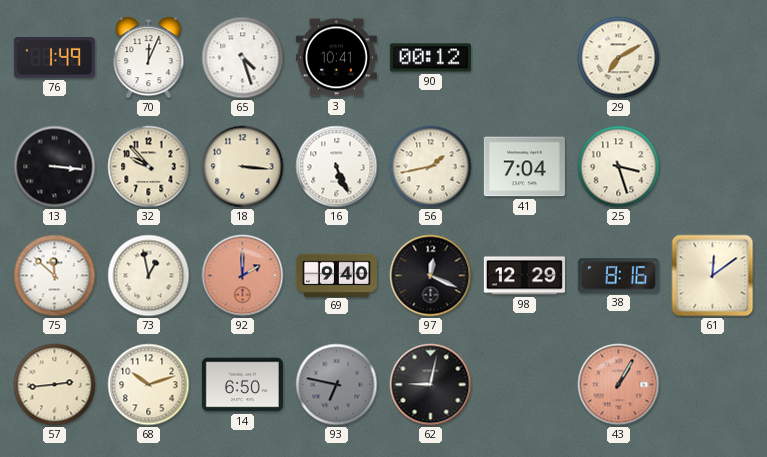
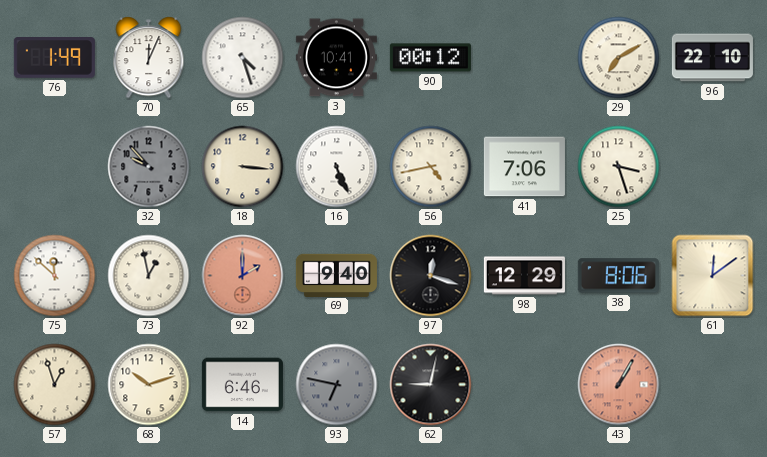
96: none -> 22:10 (712, 58)
13: 3:16 -> none (55, 167)
32 dial: cream -> grey (149, 167)
56: 1:43 -> 4:43 (431, 167)
41: 7:04 -> 7:06 (524, 167)
97: 12:19 -> 12:18 (431, 276)
38: 8:16 -> 8:06 (618, 276)
57: 2:44 -> 12:57 (55, 385)
14: 6:50 -> 6:46 (242, 385)
